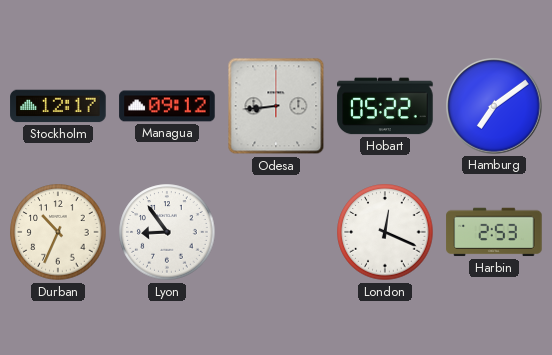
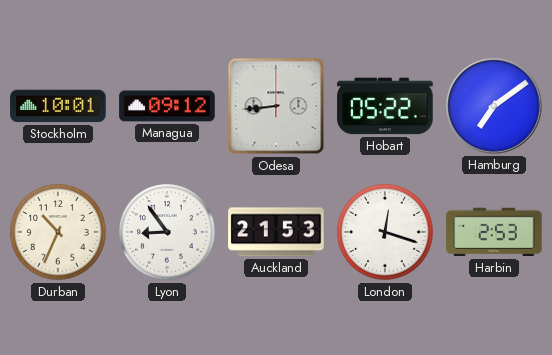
Stockholm: 12:17 -> 10:01 (58, 106)
Auckland: none -> 21:53 (276, 232)
London: 12:19 -> 12:18 (385, 232)
